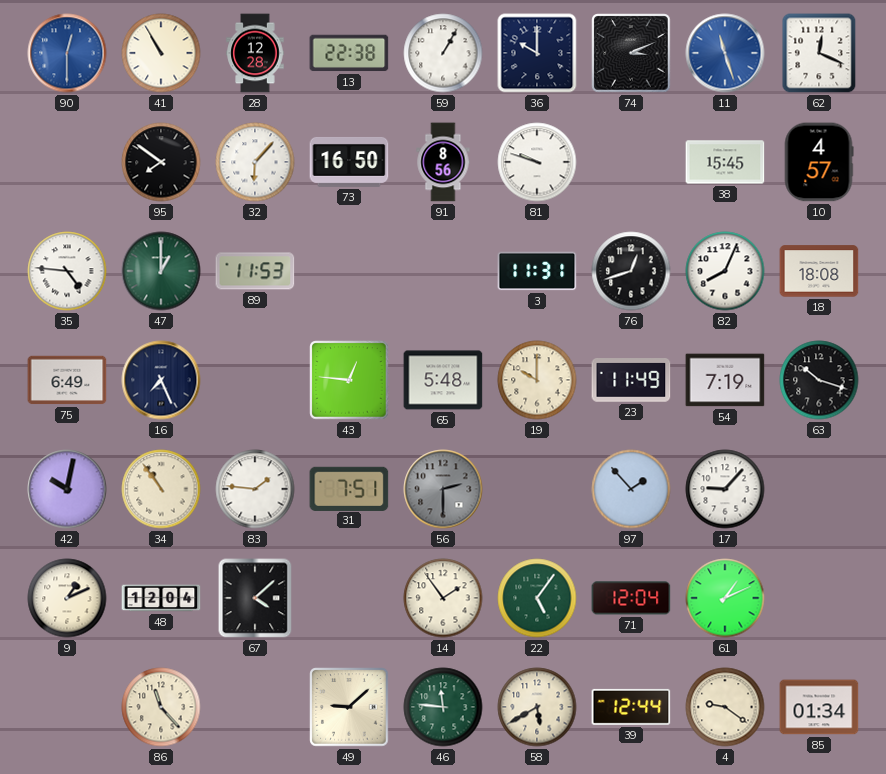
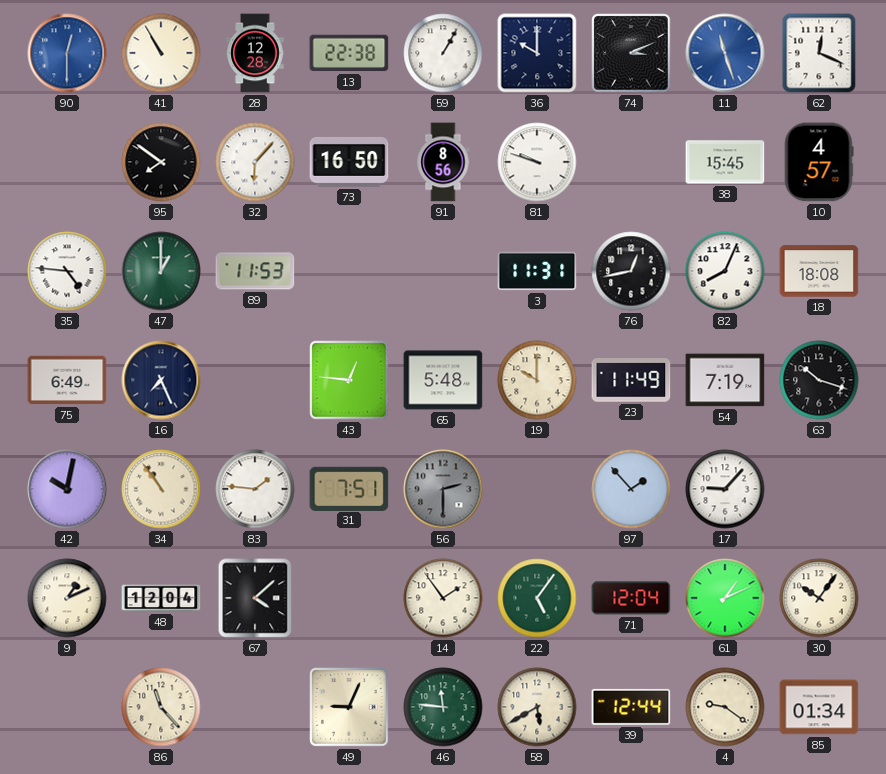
76: 12:42 -> 12:43 (631, 271)
30: none -> 10:06 (819, 598)
49: 9:08 -> 9:04 (349, 707)
